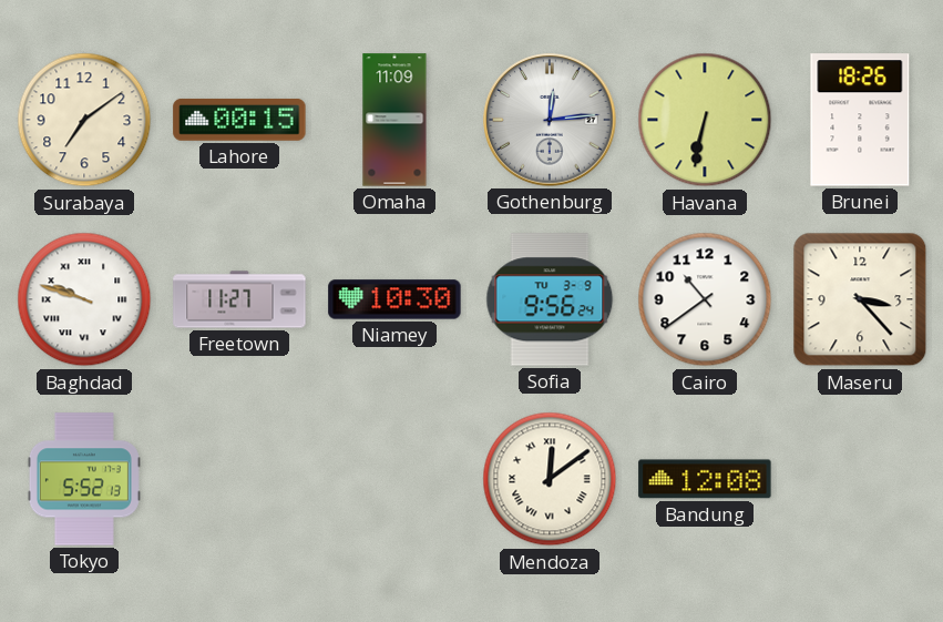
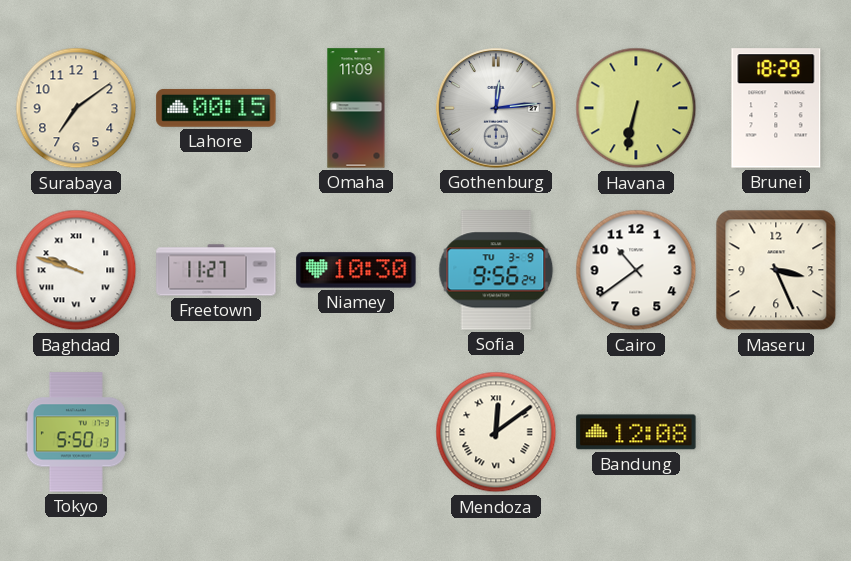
Brunei: 18:26 -> 18:29 (776, 108)
Maseru: 3:23 -> 3:26 (776, 270)
Tokyo: 5:52 -> 5:50 (76, 432)
